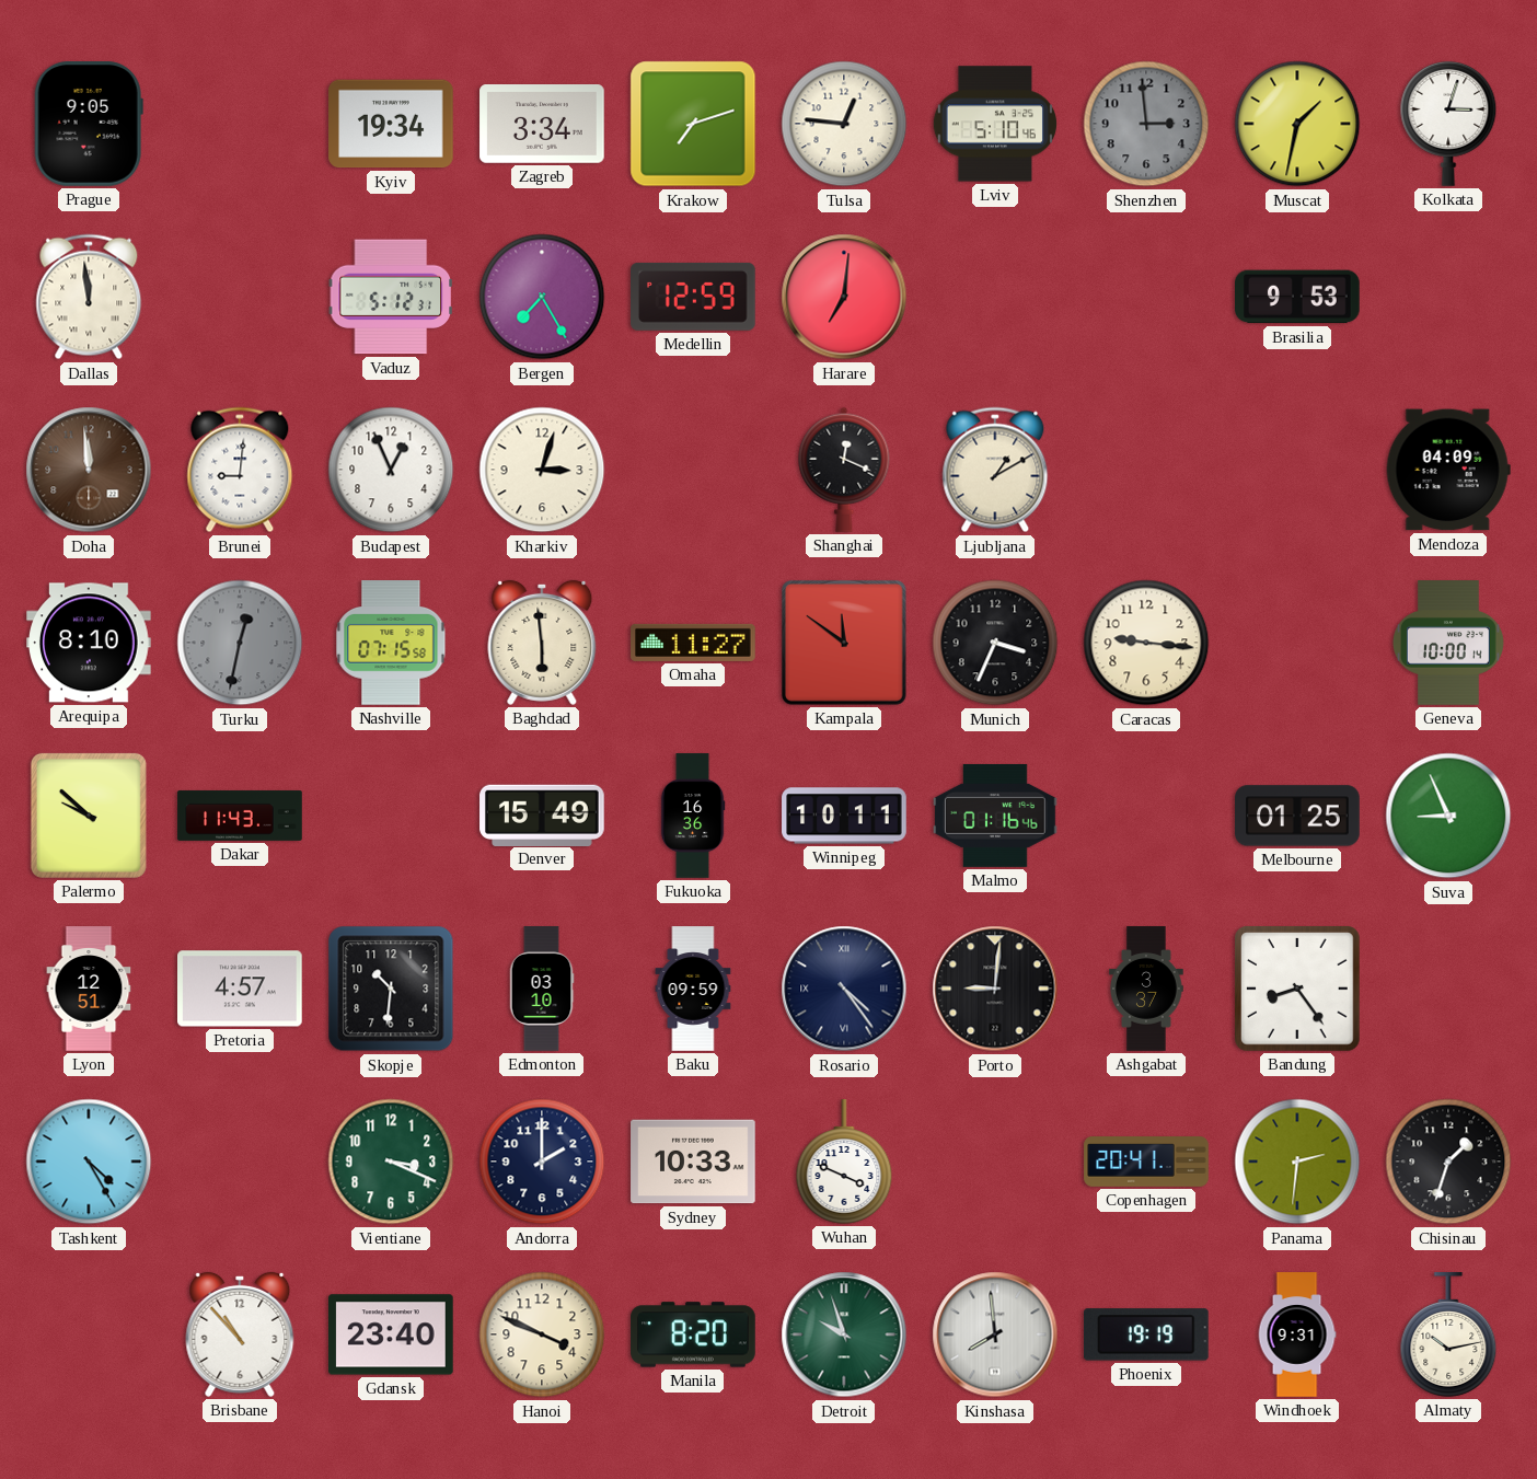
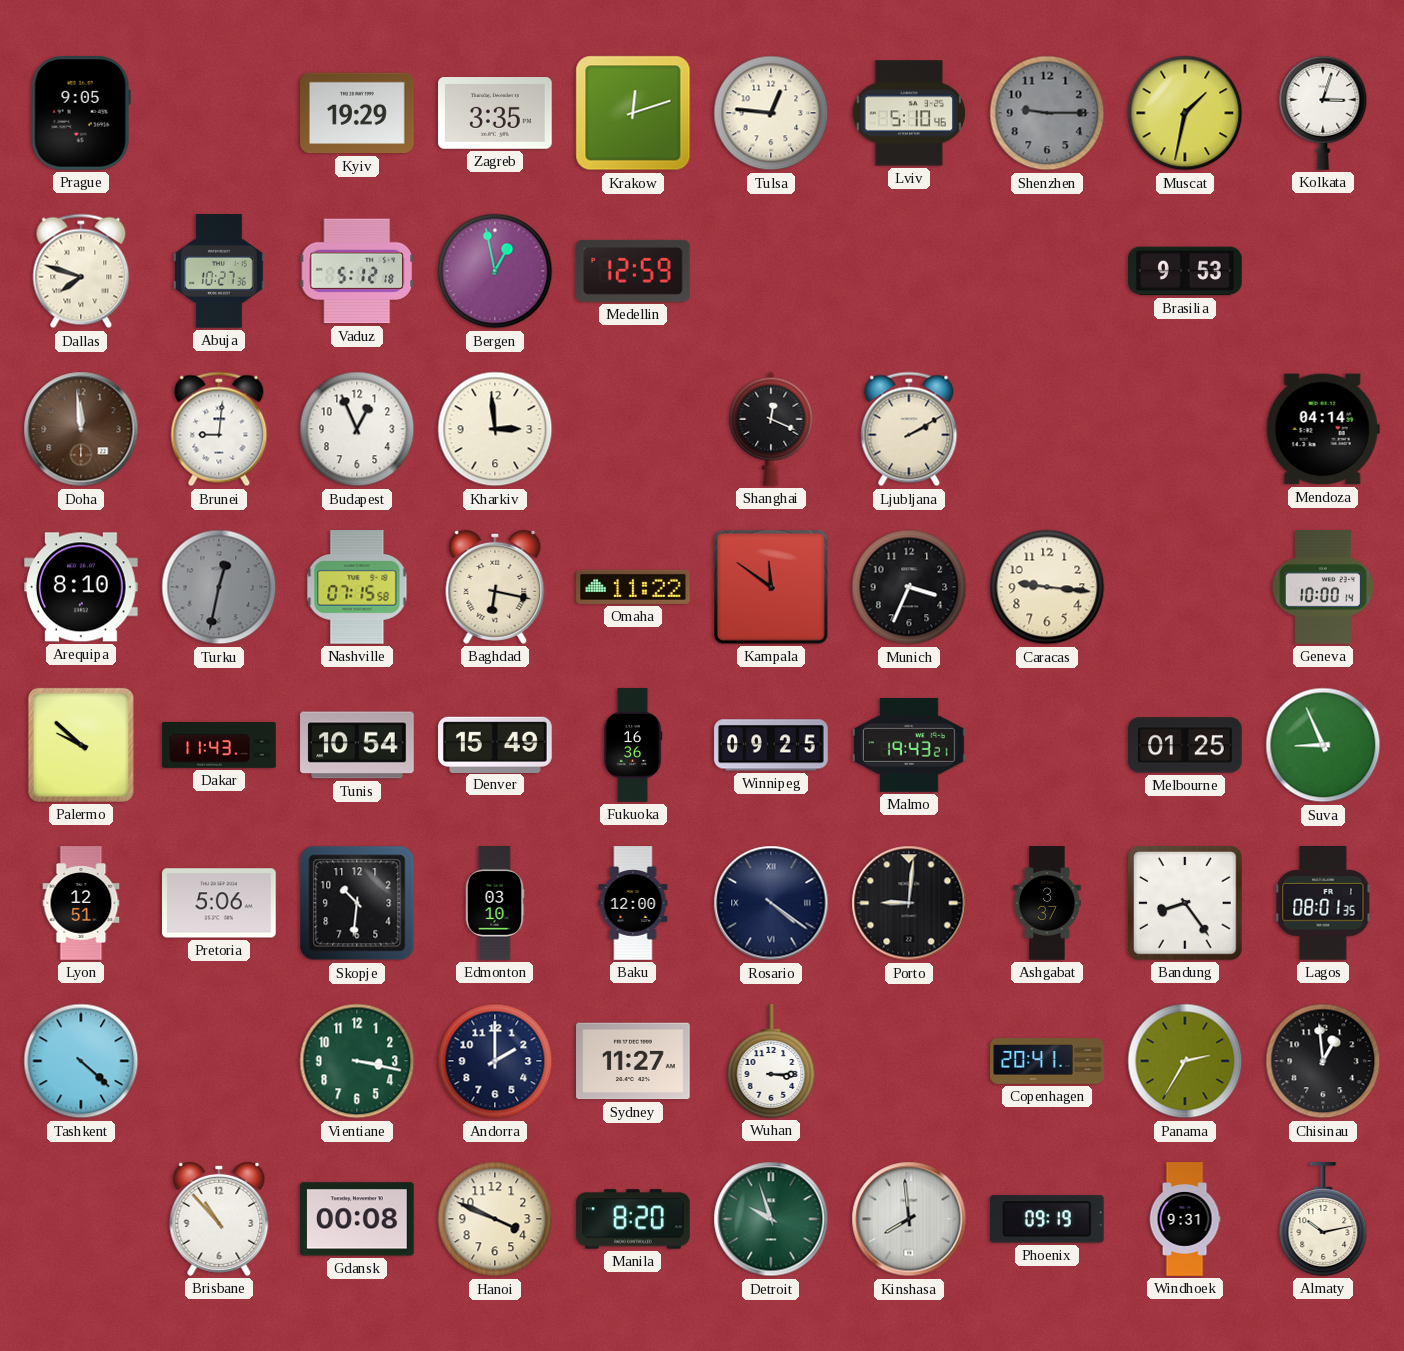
Kyiv: 19:34 -> 19:29 (357, 113)
Zagreb: 3:34 -> 3:35 (495, 114)
Krakow: 7:12 -> 12:12 (633, 113)
Shenzhen: 2:59 -> 9:15 (1047, 113)
Dallas: 11:59 -> 7:48 (81, 271)
Abuja: none -> 10:27 (219, 271)
Vaduz: 5:12:31 -> 5:12:18 (356, 271)
Bergen: 7:25 -> 12:58 (495, 271)
Harare: 7:01 -> none (844, 297)
Kharkiv: 3:03 -> 2:59 (495, 429)
Ljubljana: 1:10 -> 2:10 (909, 429)
Mendoza: 04:09 -> 04:14 (1323, 429)
Baghdad: 5:59 -> 6:17 (495, 587)
Omaha: 11:27 -> 11:22 (633, 587)
Tunis: none -> 10:54 (357, 745)
Winnipeg: 10:11 -> 09:25 (771, 745)
Malmo: 01:16 -> 19:43 (909, 745)
Pretoria: 4:57 -> 5:06 (219, 903)
Baku: 09:59 -> 12:00 (633, 903)
Rosario: 4:24 -> 4:21 (771, 903)
Lagos: none -> 08:01 (1323, 904)
Tashkent: 4:25 -> 4:22 (81, 1061)
Vientiane: 3:19 -> 3:17 (357, 1061)
Sydney: 10:33 -> 11:27 (633, 1061)
Wuhan: 3:49 -> 3:15 (771, 1061)
Panama: 2:31 -> 2:35 (1185, 1061)
Chisinau: 1:33 -> 12:59 (1323, 1061)
Gdansk: 23:40 -> 00:08 (358, 1219)
Phoenix: 19:19 -> 09:19 (1047, 1219)
